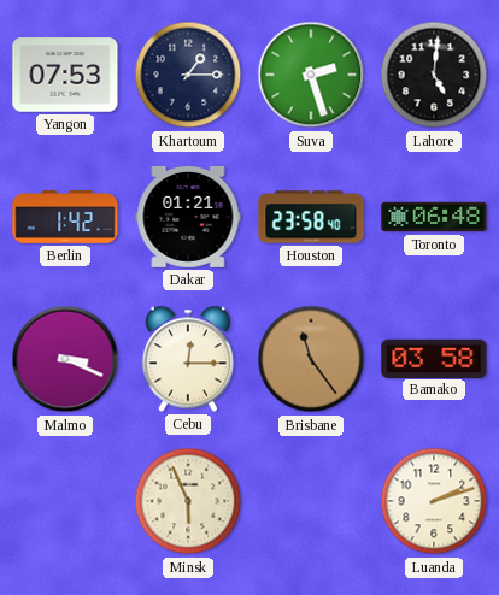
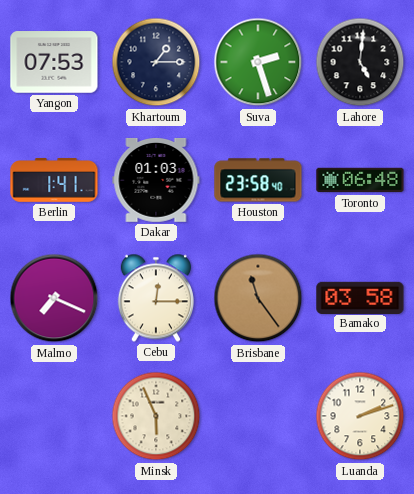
Berlin: 1:42 -> 1:41 (54, 180)
Dakar: 01:21 -> 01:03 (156, 181)
Malmo: 3:19 -> 7:19 (54, 298)
